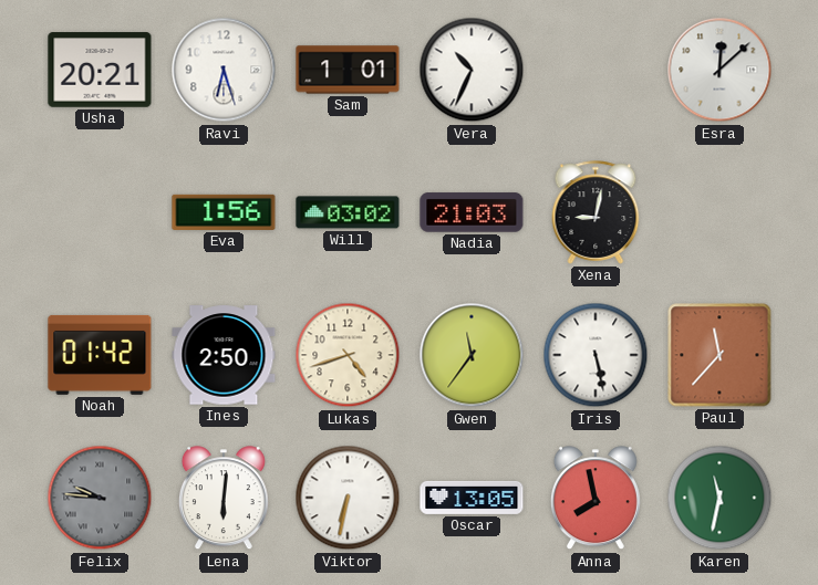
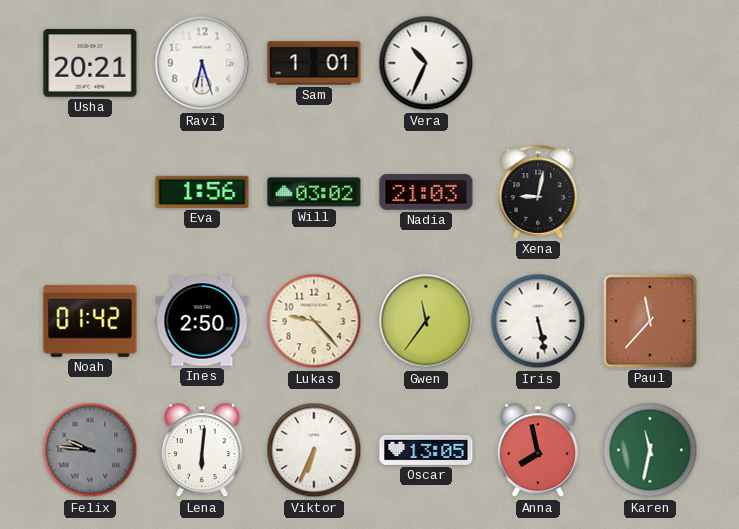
Esra: 12:08 -> none (719, 70)
Lukas: 4:42 -> 9:23 (314, 321)
Viktor: 6:32 -> 6:34 (314, 450)
